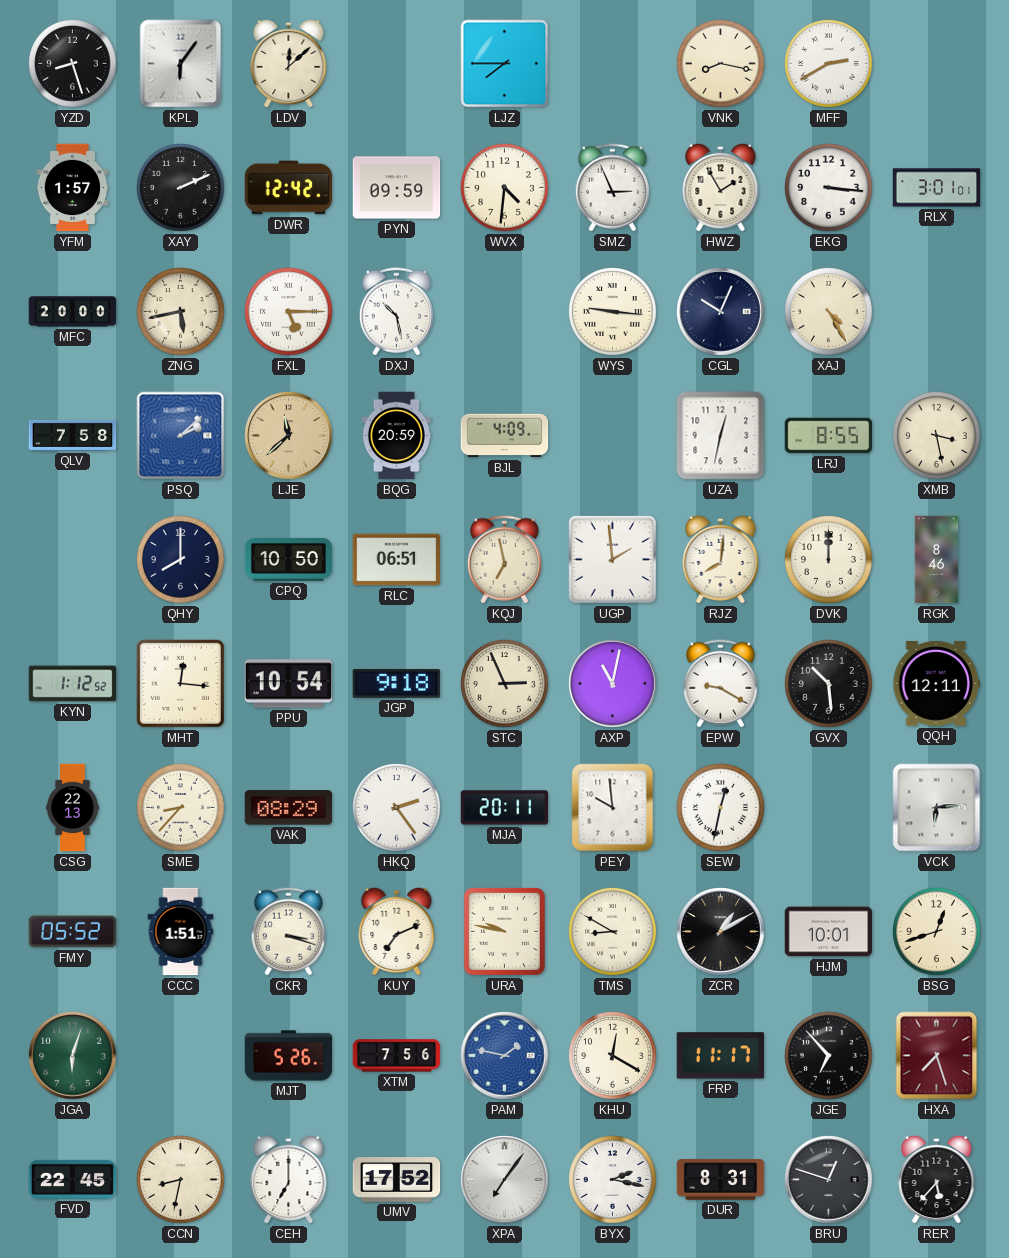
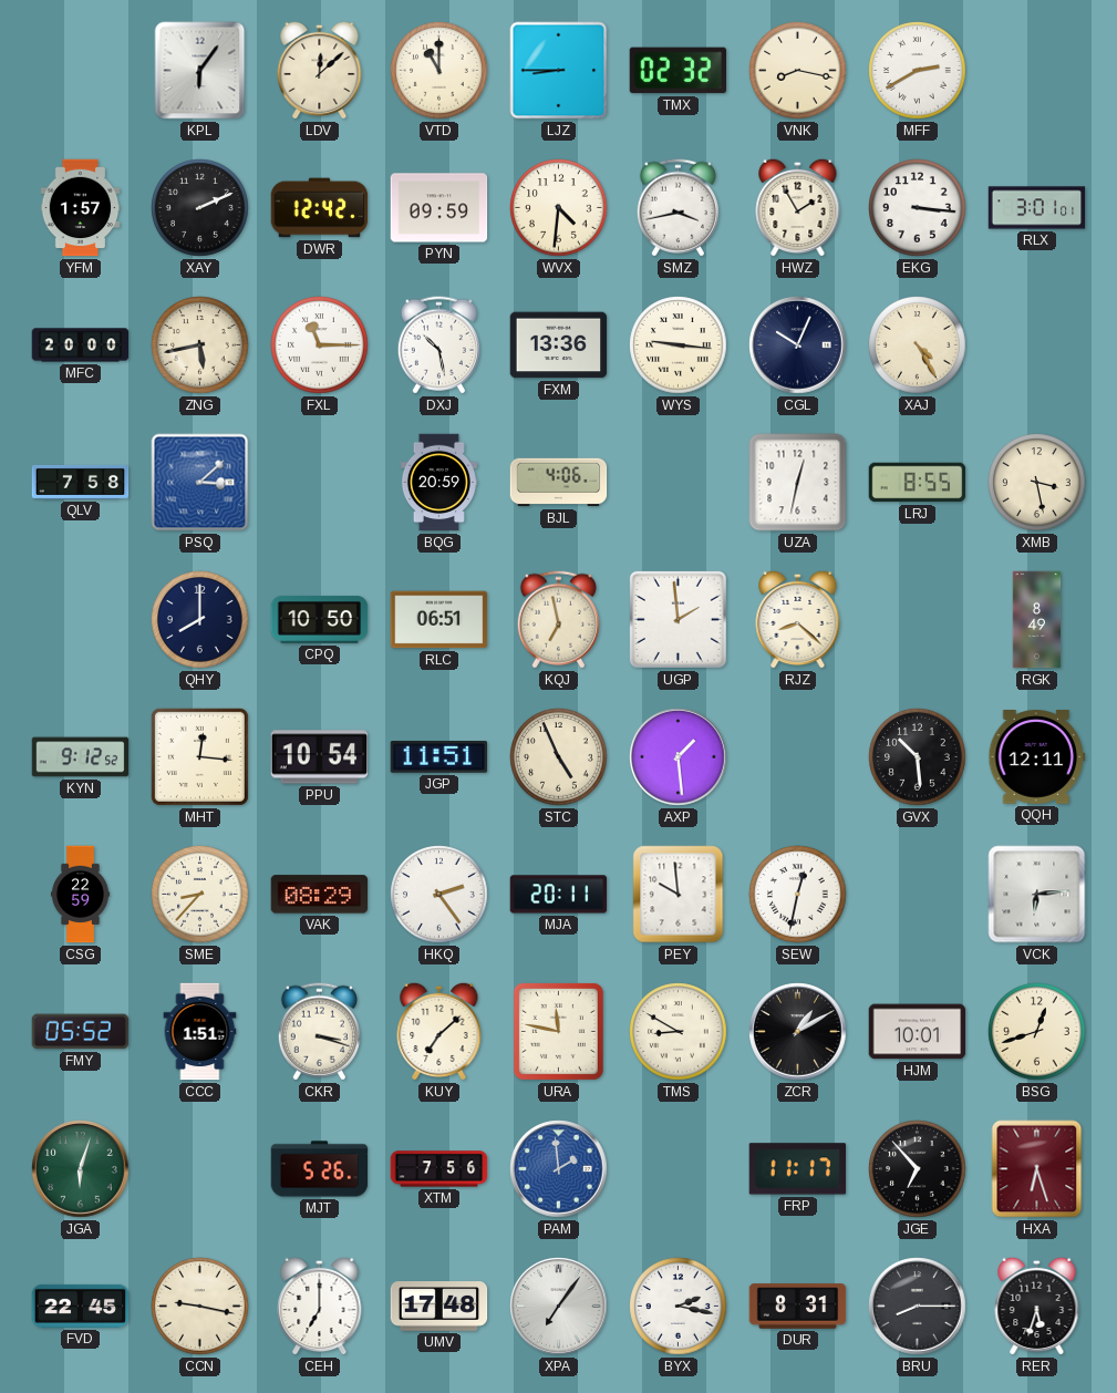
YZD: 8:27 -> none (73, 64)
VTD: none -> 11:00 (439, 71)
LJZ: 7:45 -> 8:45 (559, 71)
TMX: none -> 02:32 (679, 71)
SMZ: 2:56 -> 3:43 (678, 208)
FXL: 5:15 -> 11:15 (320, 345)
FXM: none -> 13:36 (559, 345)
PSQ: 2:08 -> 3:08 (200, 483)
LJE: 11:38 -> none (289, 436)
BJL: 4:09 -> 4:06 (559, 483)
RJZ: 8:01 -> 8:22 (798, 619)
DVK: 12:00 -> none (829, 560)
RGK: 8:46 -> 8:49 (1037, 620)
KYN: 1:12 -> 9:12 (81, 757)
JGP: 9:18 -> 11:51 (439, 757)
STC: 2:56 -> 4:56 (559, 757)
AXP: 11:02 -> 1:29 (679, 757)
EPW: 9:20 -> none (720, 684)
CSG: 22:13 -> 22:59 (80, 895)
KUY: 7:11 -> 7:08 (439, 1031)
URA: 9:47 -> 11:47 (558, 1031)
PAM: 1:47 -> 1:59 (559, 1169)
KHU: 12:20 -> none (613, 1056)
HXA: 7:27 -> 6:27 (1037, 1169)
CCN: 8:32 -> 9:17 (200, 1307)
UMV: 17:52 -> 17:48 (439, 1307)
BRU: 12:48 -> 8:15 (918, 1307)
RER: 5:37 -> 5:33 (1037, 1306)
